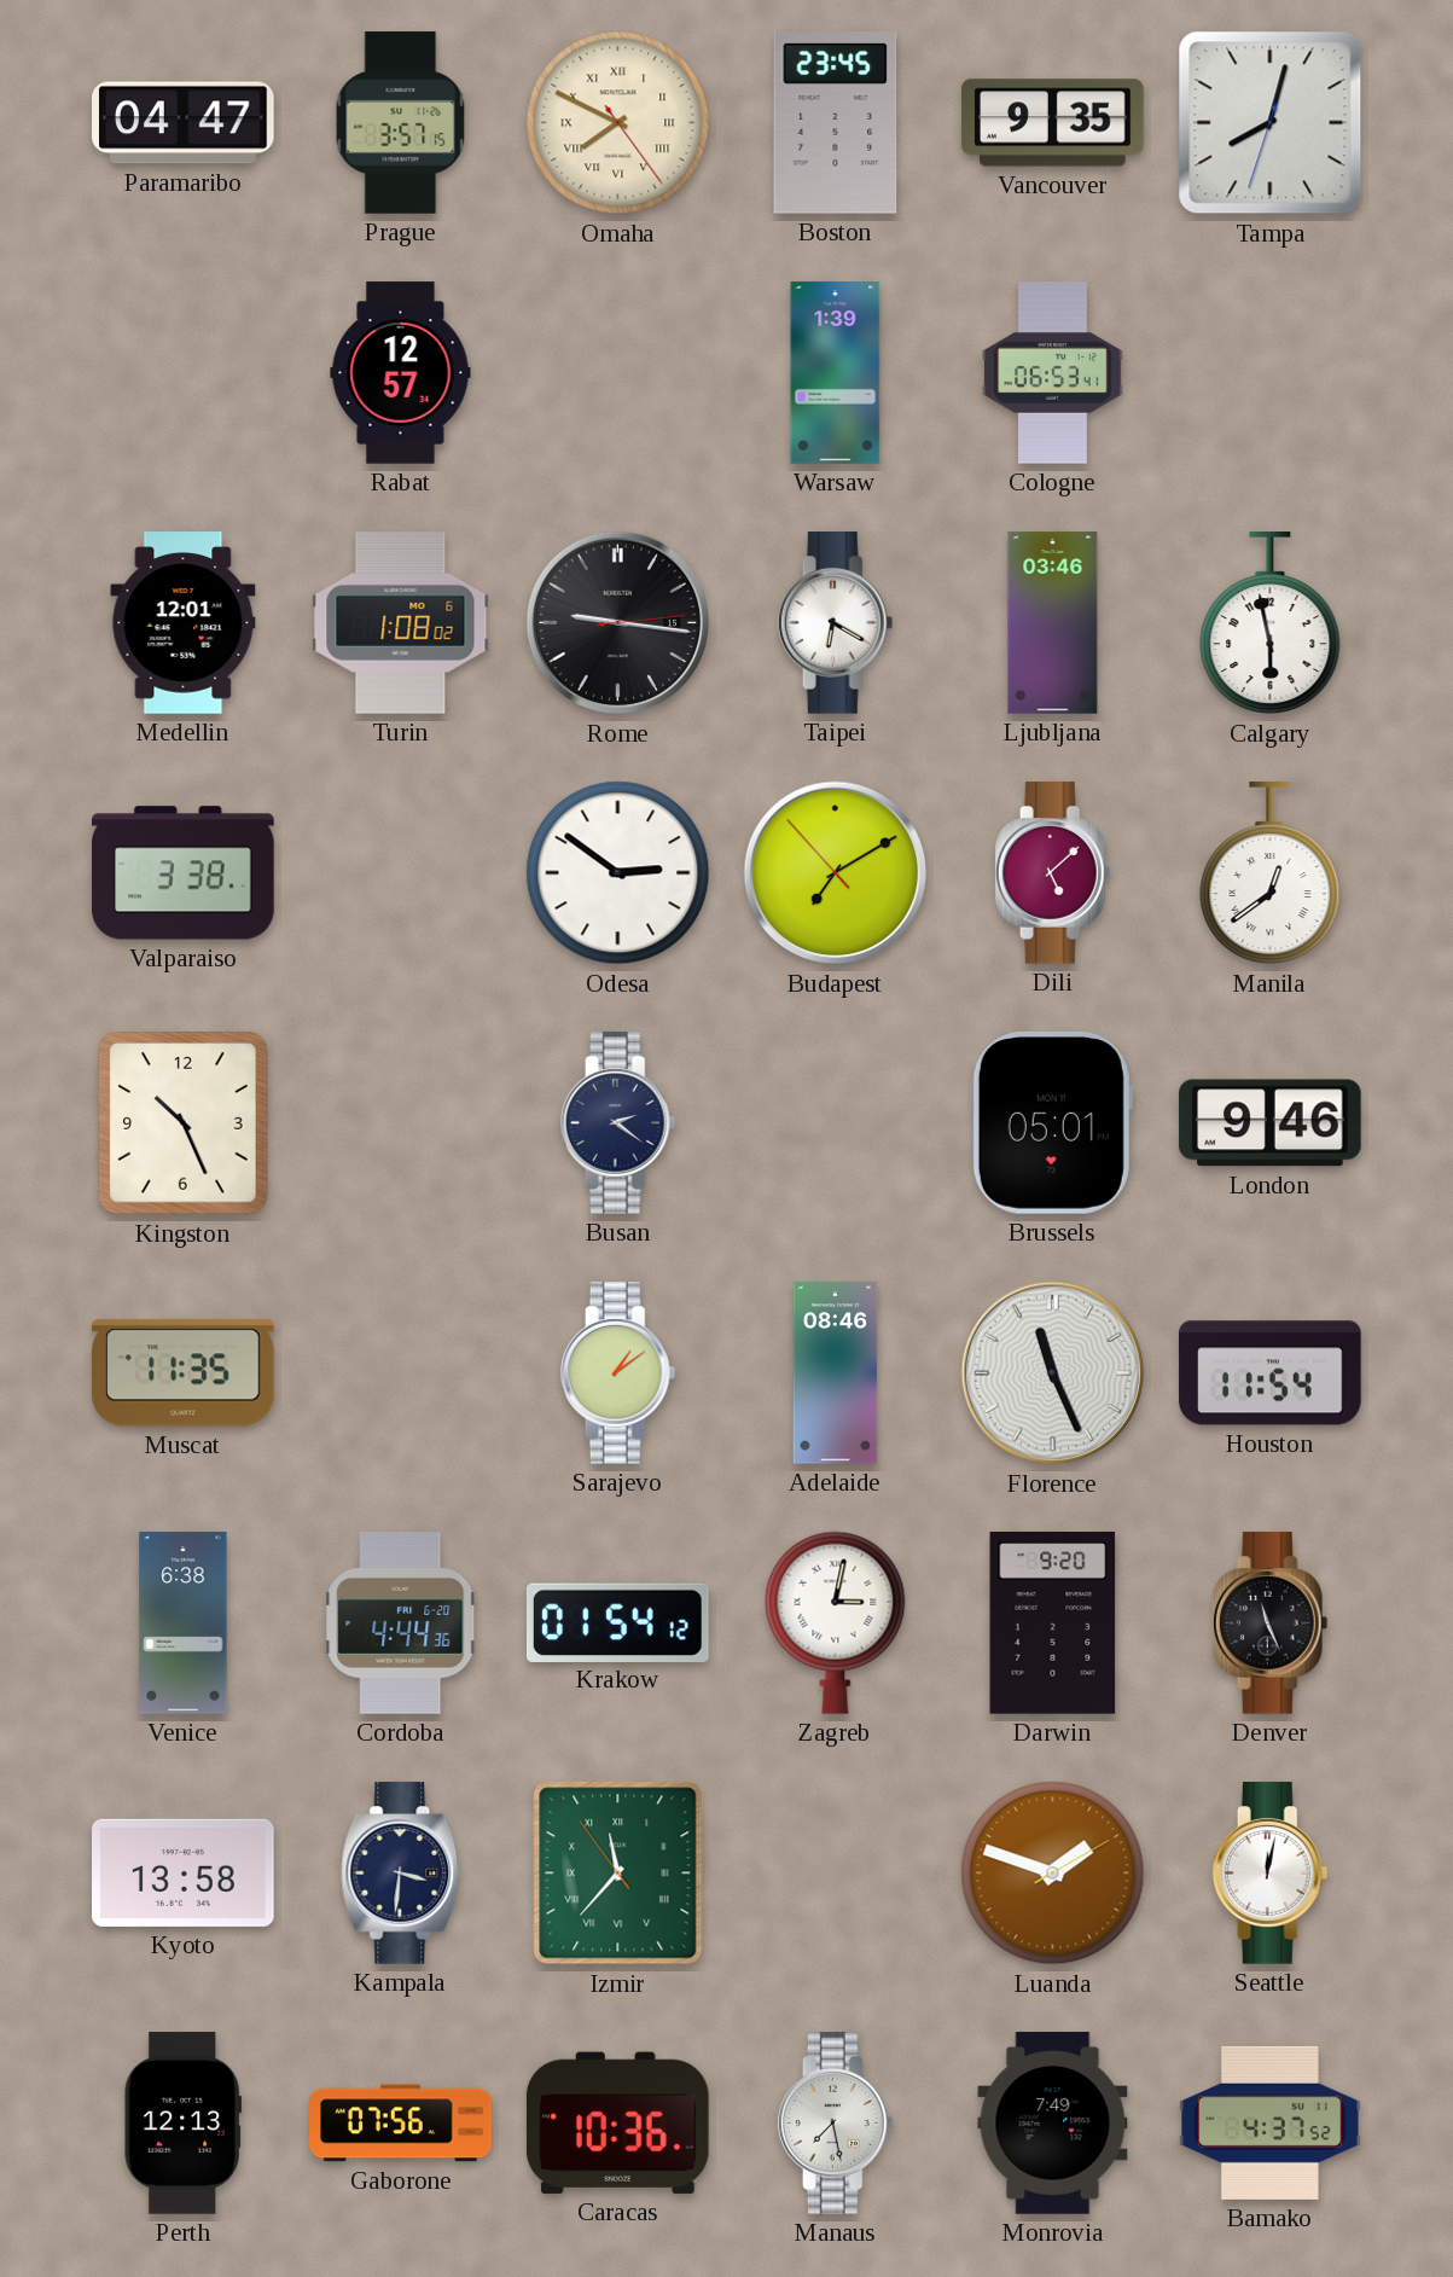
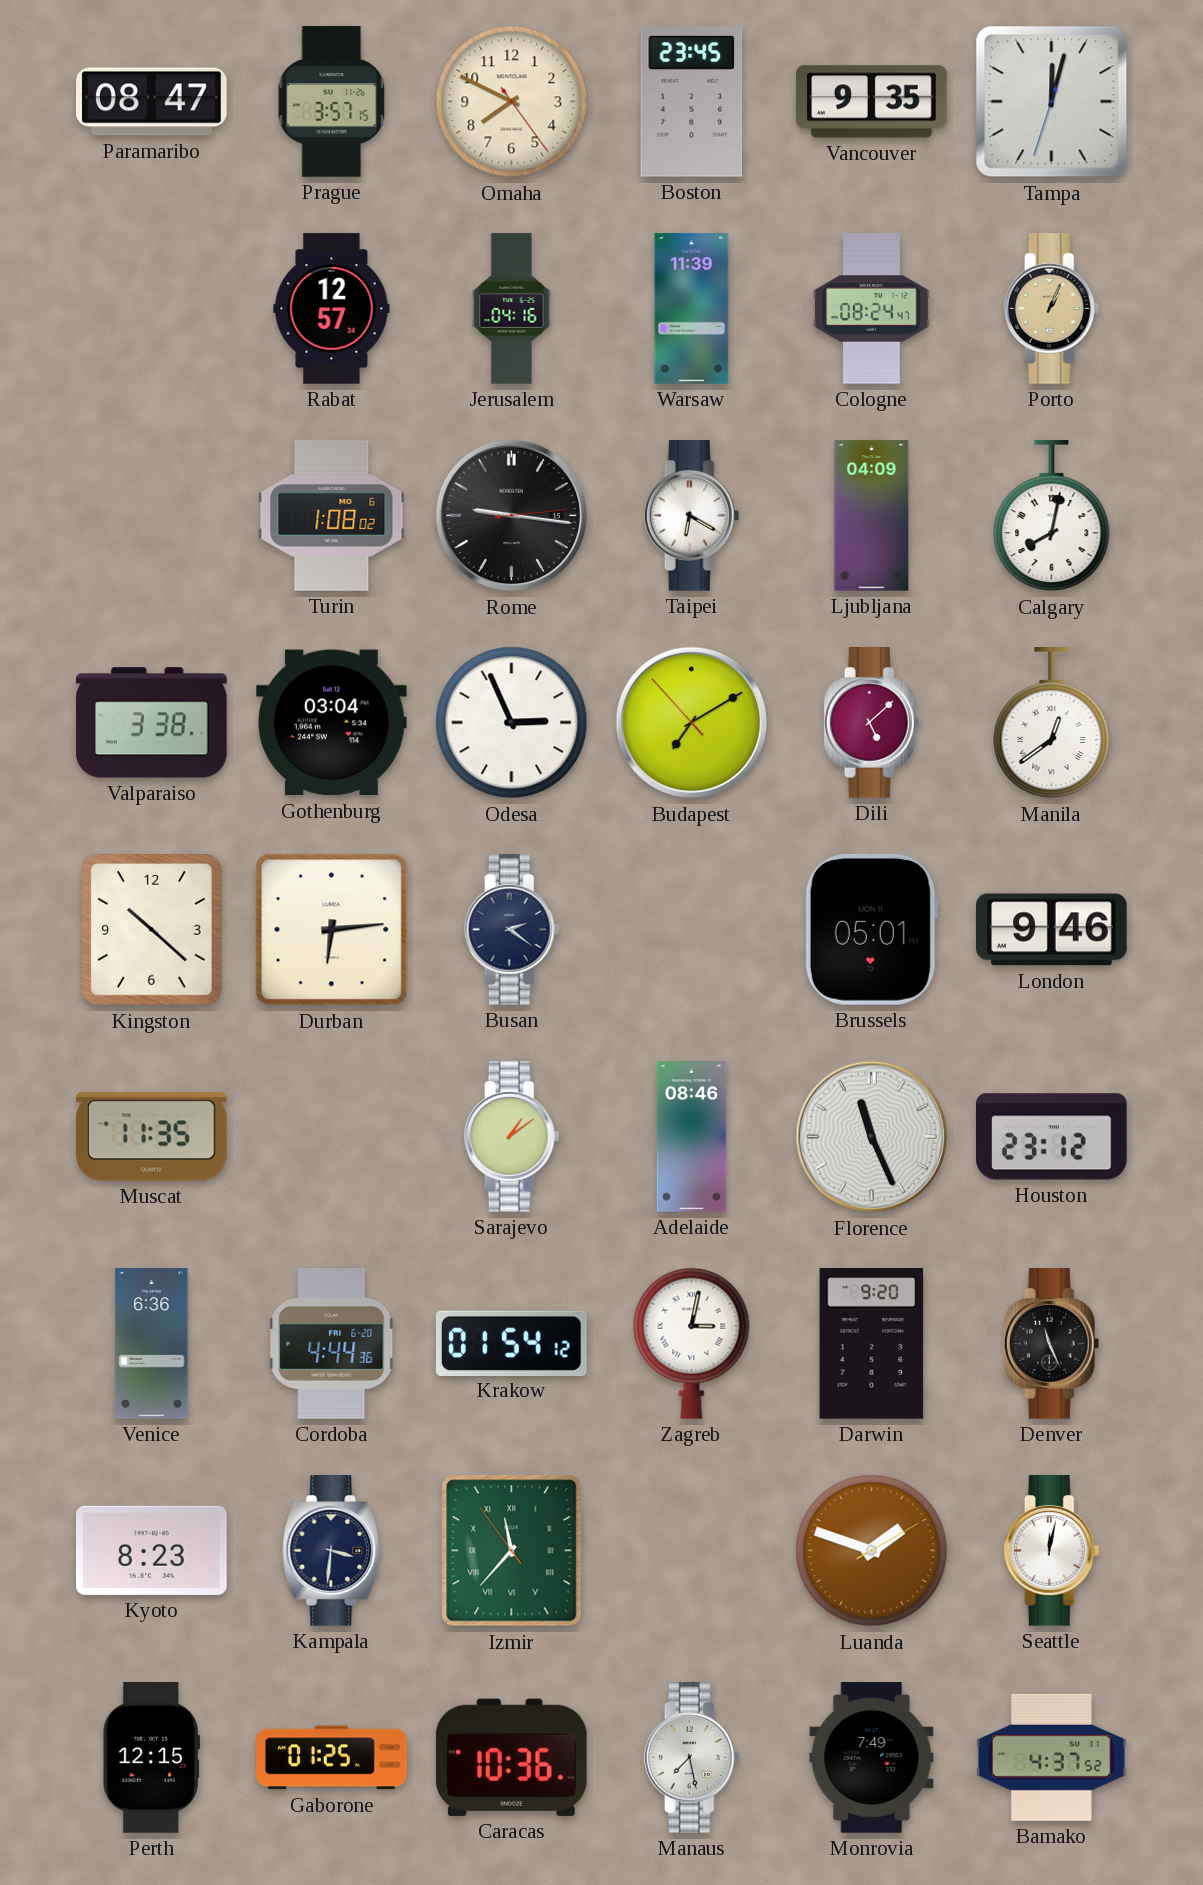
Paramaribo: 04:47 -> 08:47 (152, 102)
Omaha numerals: Roman -> Arabic (512, 102)
Tampa: 8:02 -> 12:02 (1052, 102)
Jerusalem: none -> 04:16 (512, 309)
Warsaw: 1:39 -> 11:39 (692, 309)
Cologne: 06:53 -> 08:24 (872, 309)
Porto: none -> 1:04 (1052, 309)
Medellin: 12:01 -> none (184, 623)
Ljubljana: 03:46 -> 04:09 (872, 516)
Calgary: 5:58 -> 8:02 (1052, 516)
Gothenburg: none -> 03:04 (332, 723)
Odesa: 2:51 -> 2:56 (512, 723)
Kingston: 10:26 -> 10:22 (152, 930)
Durban: none -> 6:14 (332, 930)
Houston: 11:54 -> 23:12 (1052, 1137)
Venice: 6:38 -> 6:36 (152, 1344)
Kyoto: 13:58 -> 8:23 (152, 1550)
Perth: 12:13 -> 12:15 (151, 1758)
Gaborone: 07:56 -> 01:25 (332, 1758)
